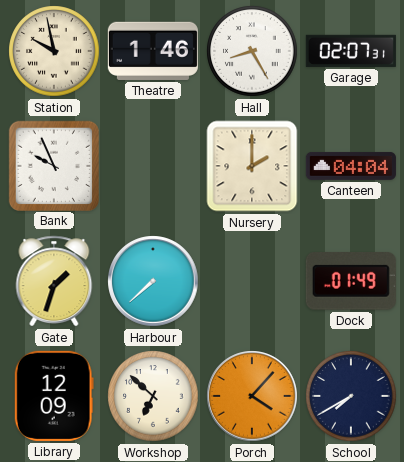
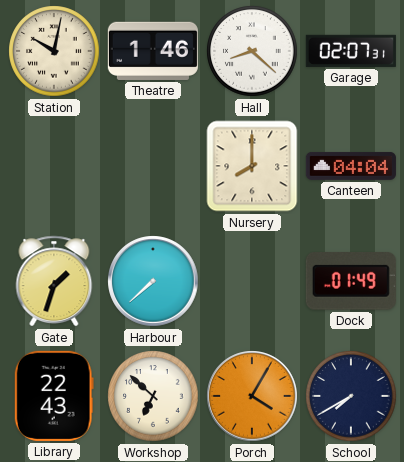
Station: 9:58 -> 10:02 (54, 51)
Hall: 8:25 -> 8:22 (252, 51)
Bank: 9:56 -> none (53, 165)
Nursery: 2:00 -> 8:00 (252, 166)
Library: 12:09 -> 22:43 (54, 396)
Porch: 4:07 -> 4:05 (252, 396)
